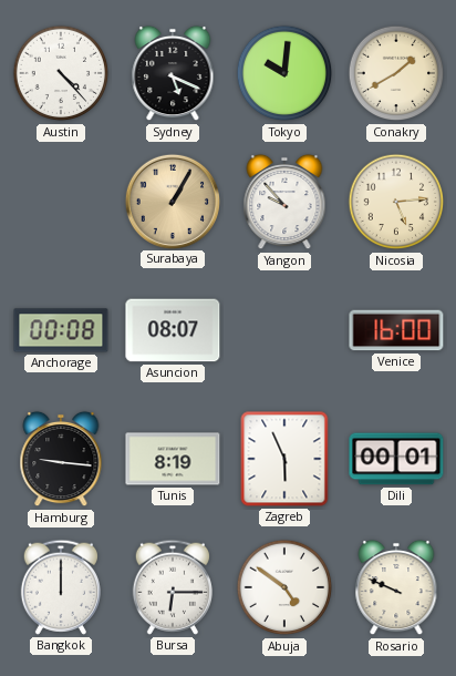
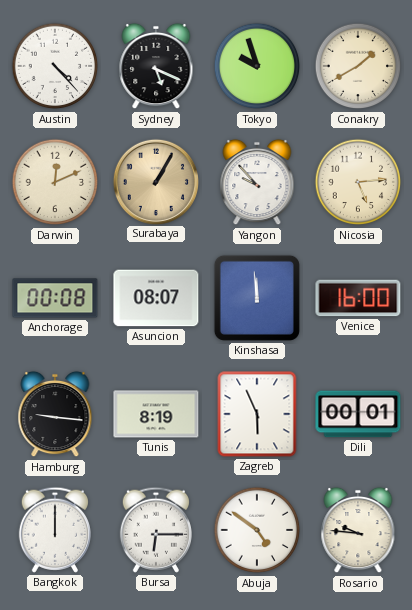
Tokyo: 10:01 -> 9:57 (257, 66)
Darwin: none -> 12:11 (55, 182)
Kinshasa: none -> 11:59 (257, 298)
Rosario: 9:49 -> 9:46 (358, 530)
